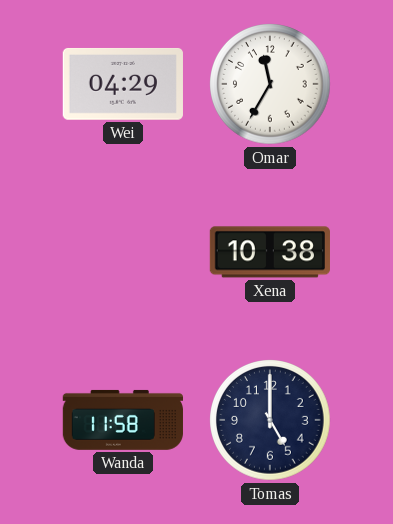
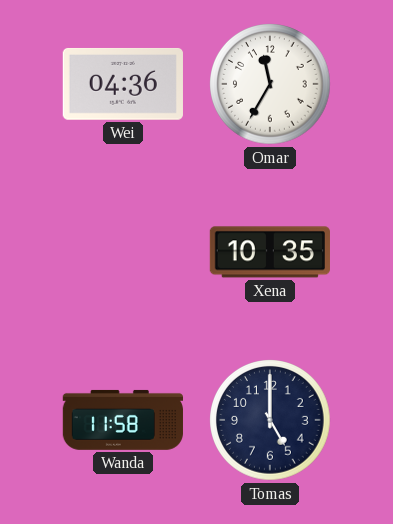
Wei: 04:29 -> 04:36 (123, 84)
Xena: 10:38 -> 10:35 (270, 252)
